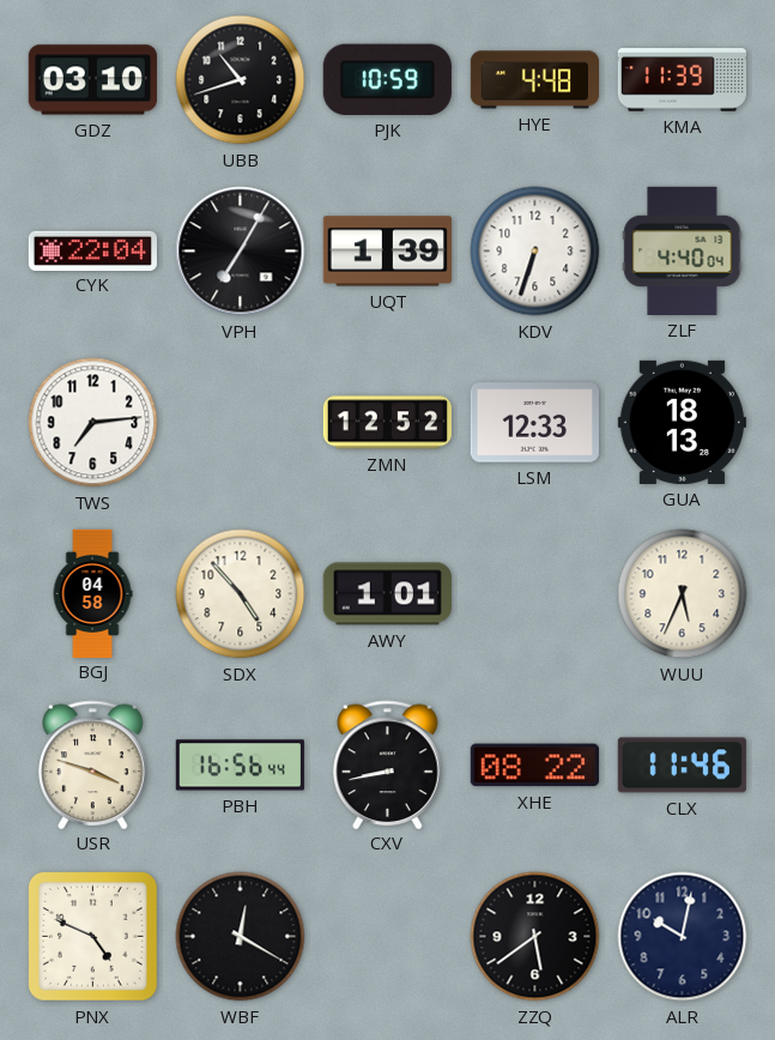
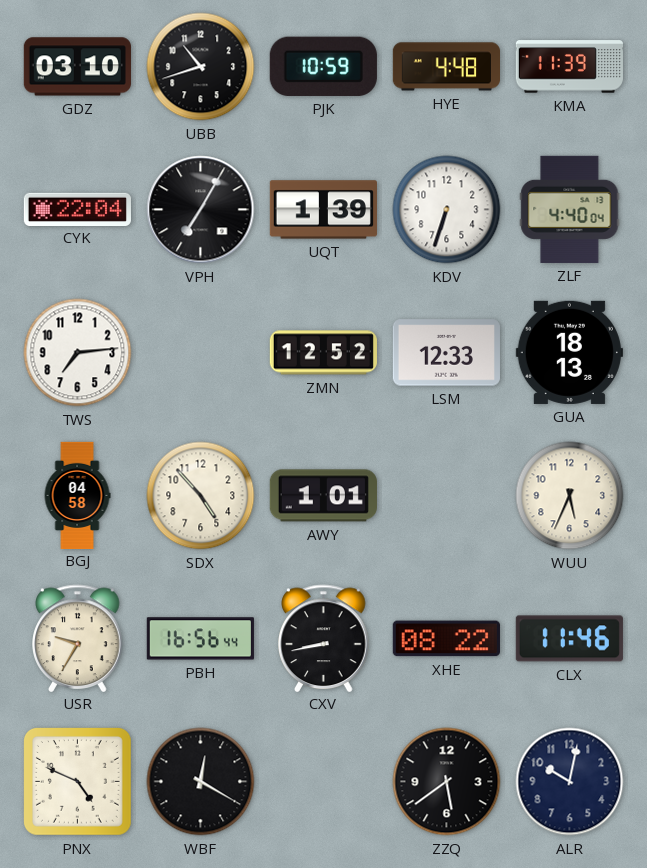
USR: 3:48 -> 9:35 (78, 638)
